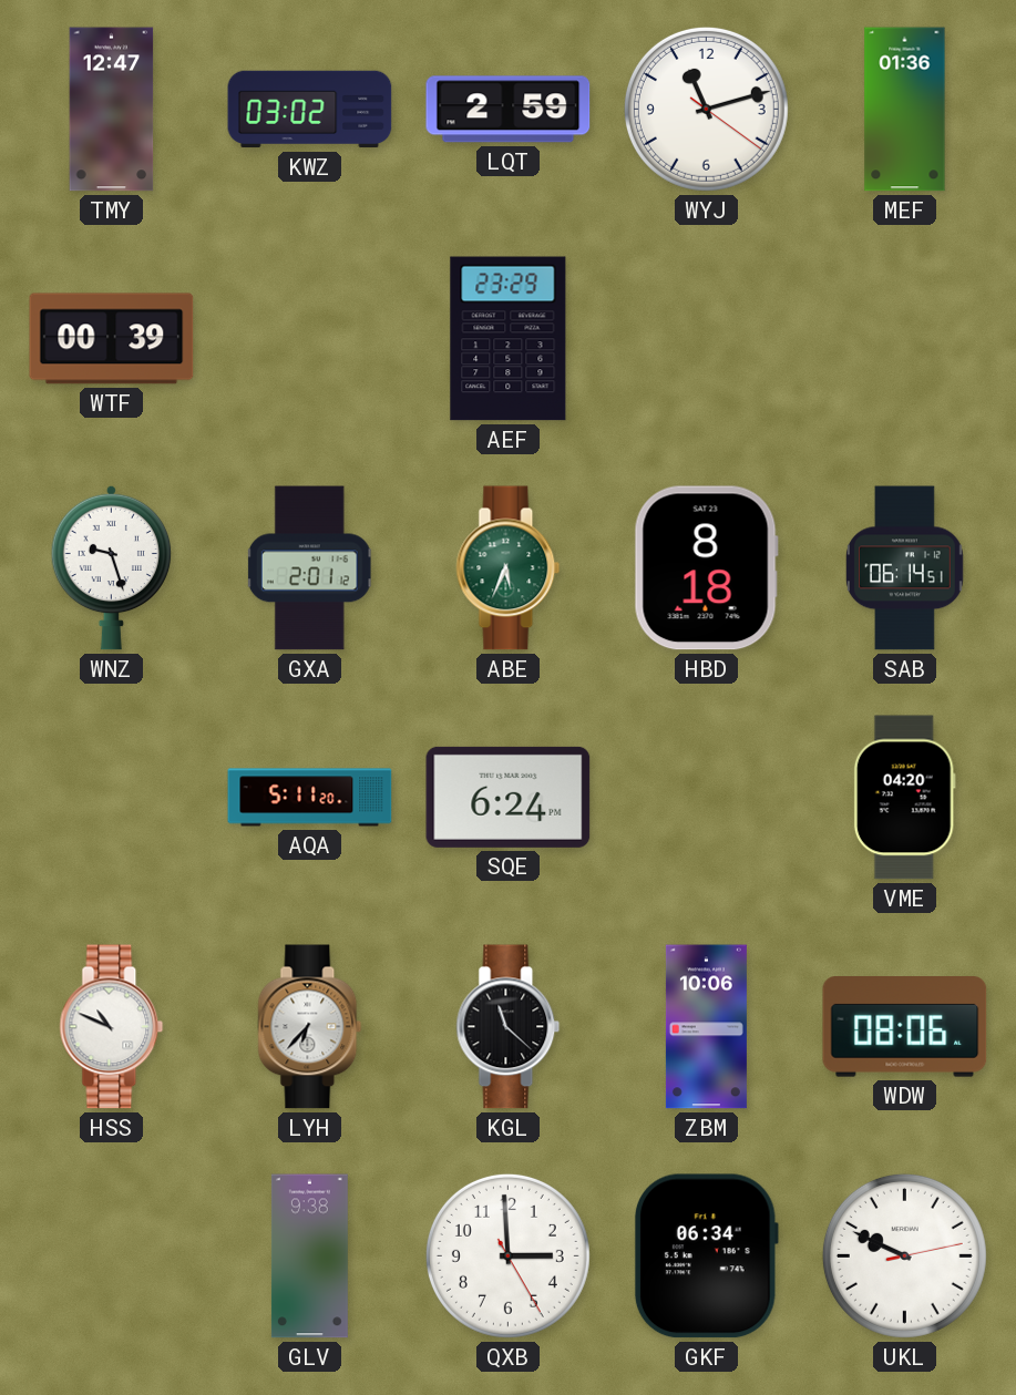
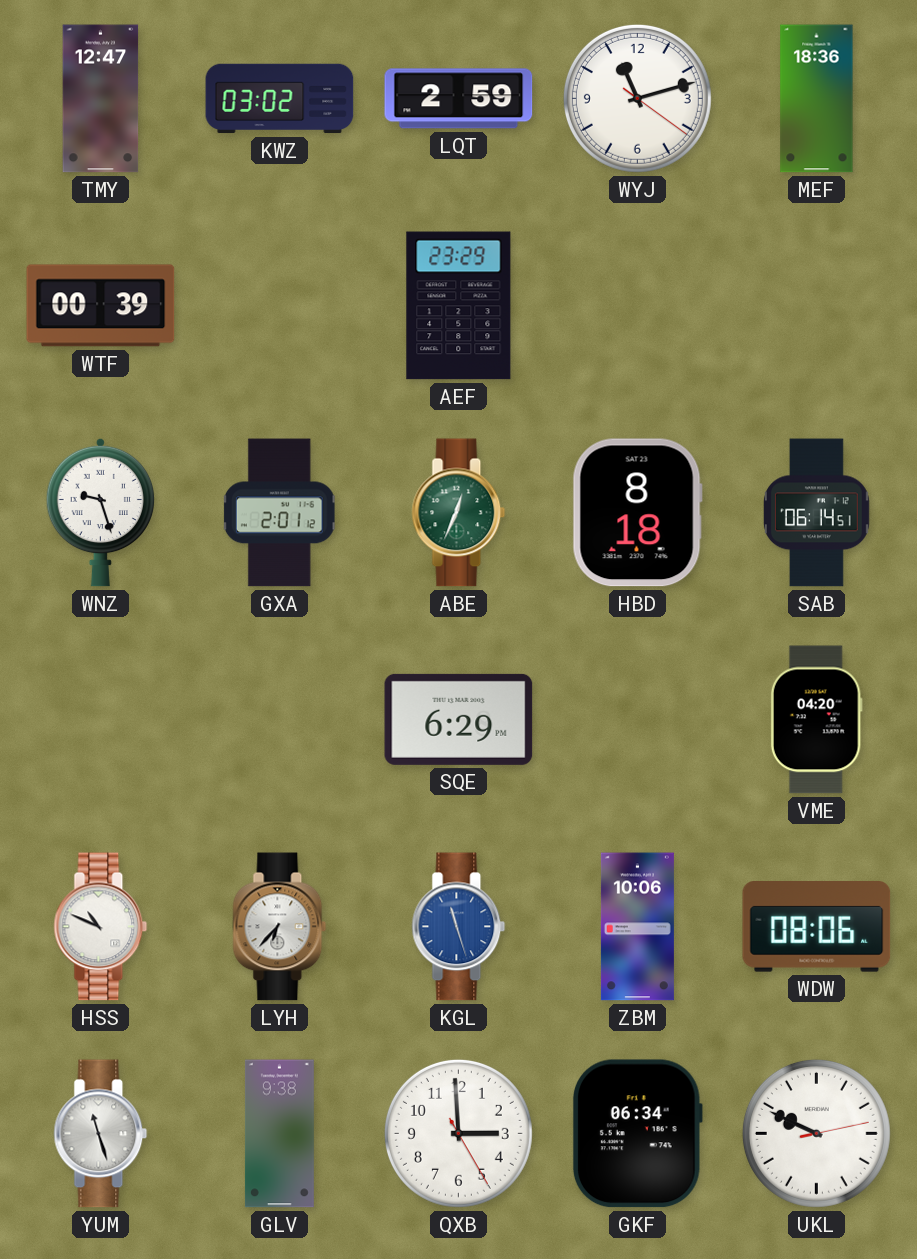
MEF: 01:36 -> 18:36 (817, 99)
ABE: 5:34 -> 12:34 (459, 513)
AQA: 5:11 -> none (310, 798)
SQE: 6:24 -> 6:29 (459, 719)
KGL: 11:22 -> 11:27 (459, 927)
KGL dial: black -> blue (459, 927)
YUM: none -> 11:27 (101, 1134)
